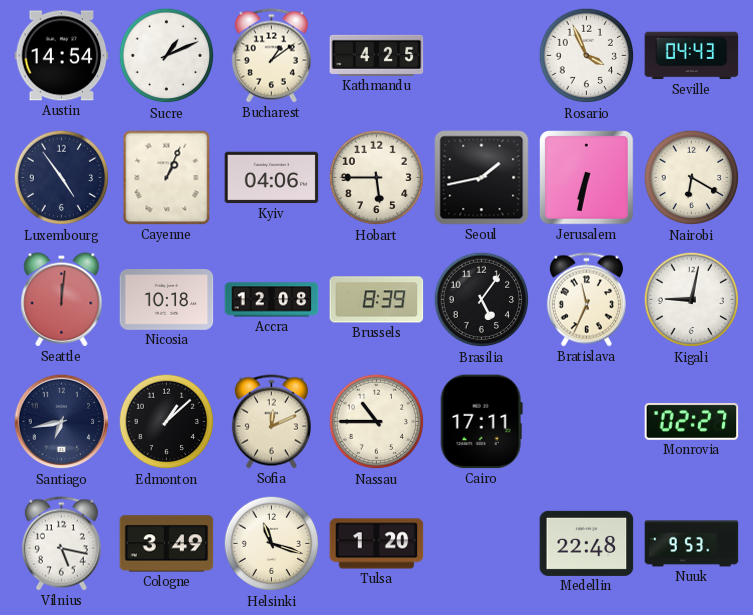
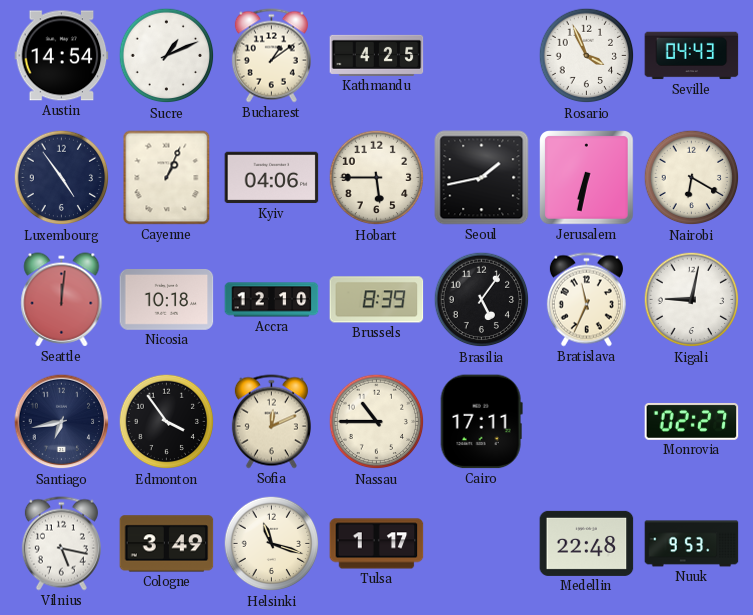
Accra: 12:08 -> 12:10 (272, 300)
Edmonton: 1:08 -> 3:54 (167, 422)
Tulsa: 1:20 -> 1:17 (377, 544)
